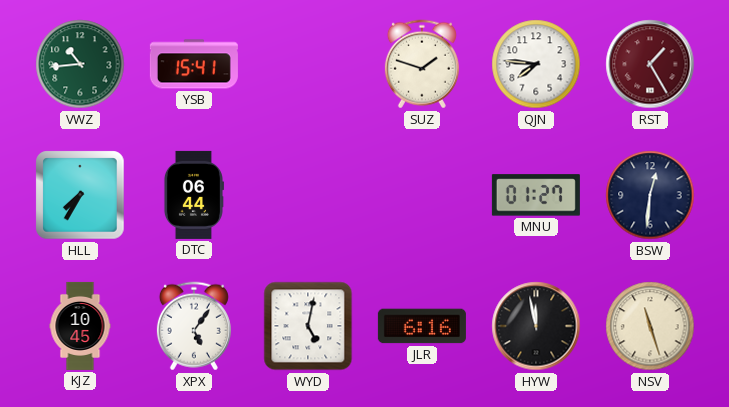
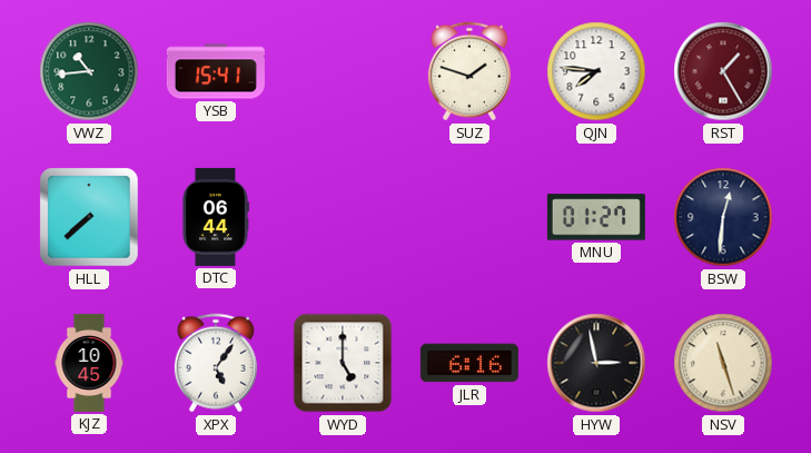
HLL: 7:35 -> 7:38 (89, 217)
WYD: 5:02 -> 5:00 (343, 363)
HYW: 11:58 -> 2:58 (596, 363)
